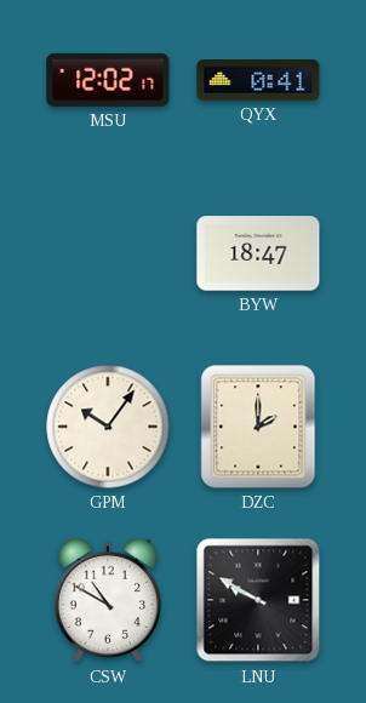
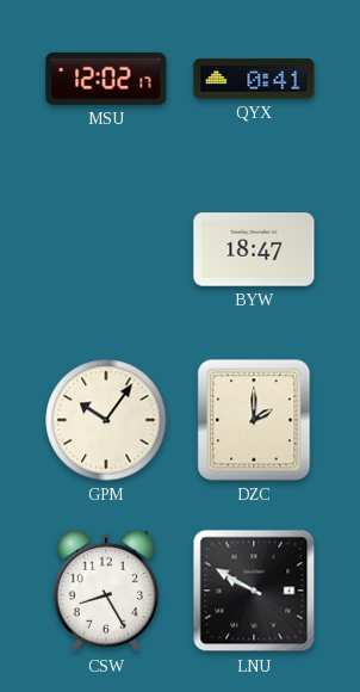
CSW: 10:50 -> 8:25 (106, 591)
